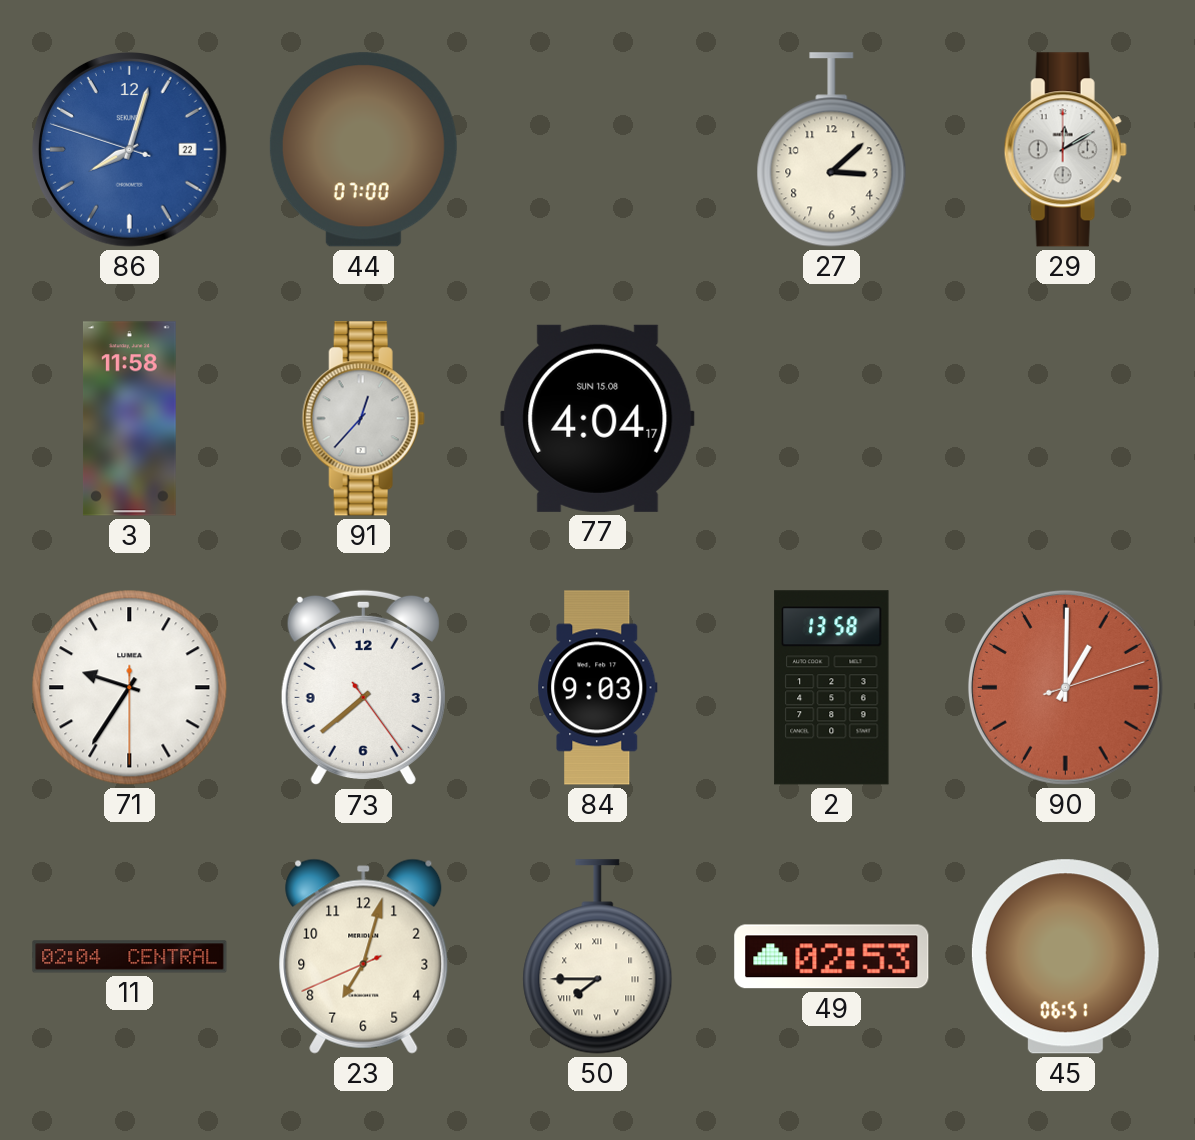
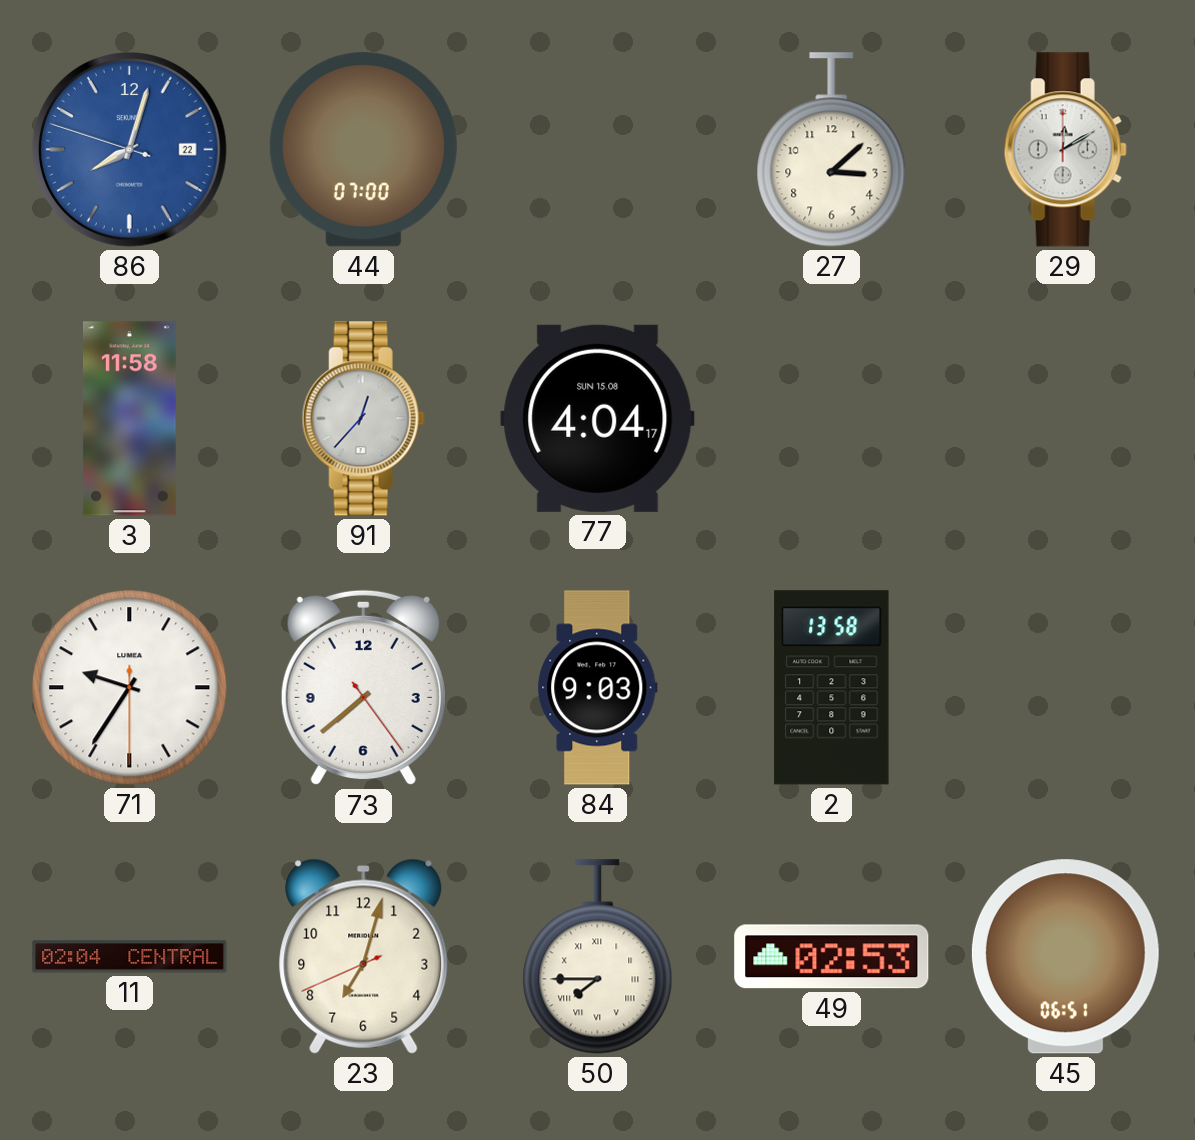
90: 1:00 -> none (1065, 687)
